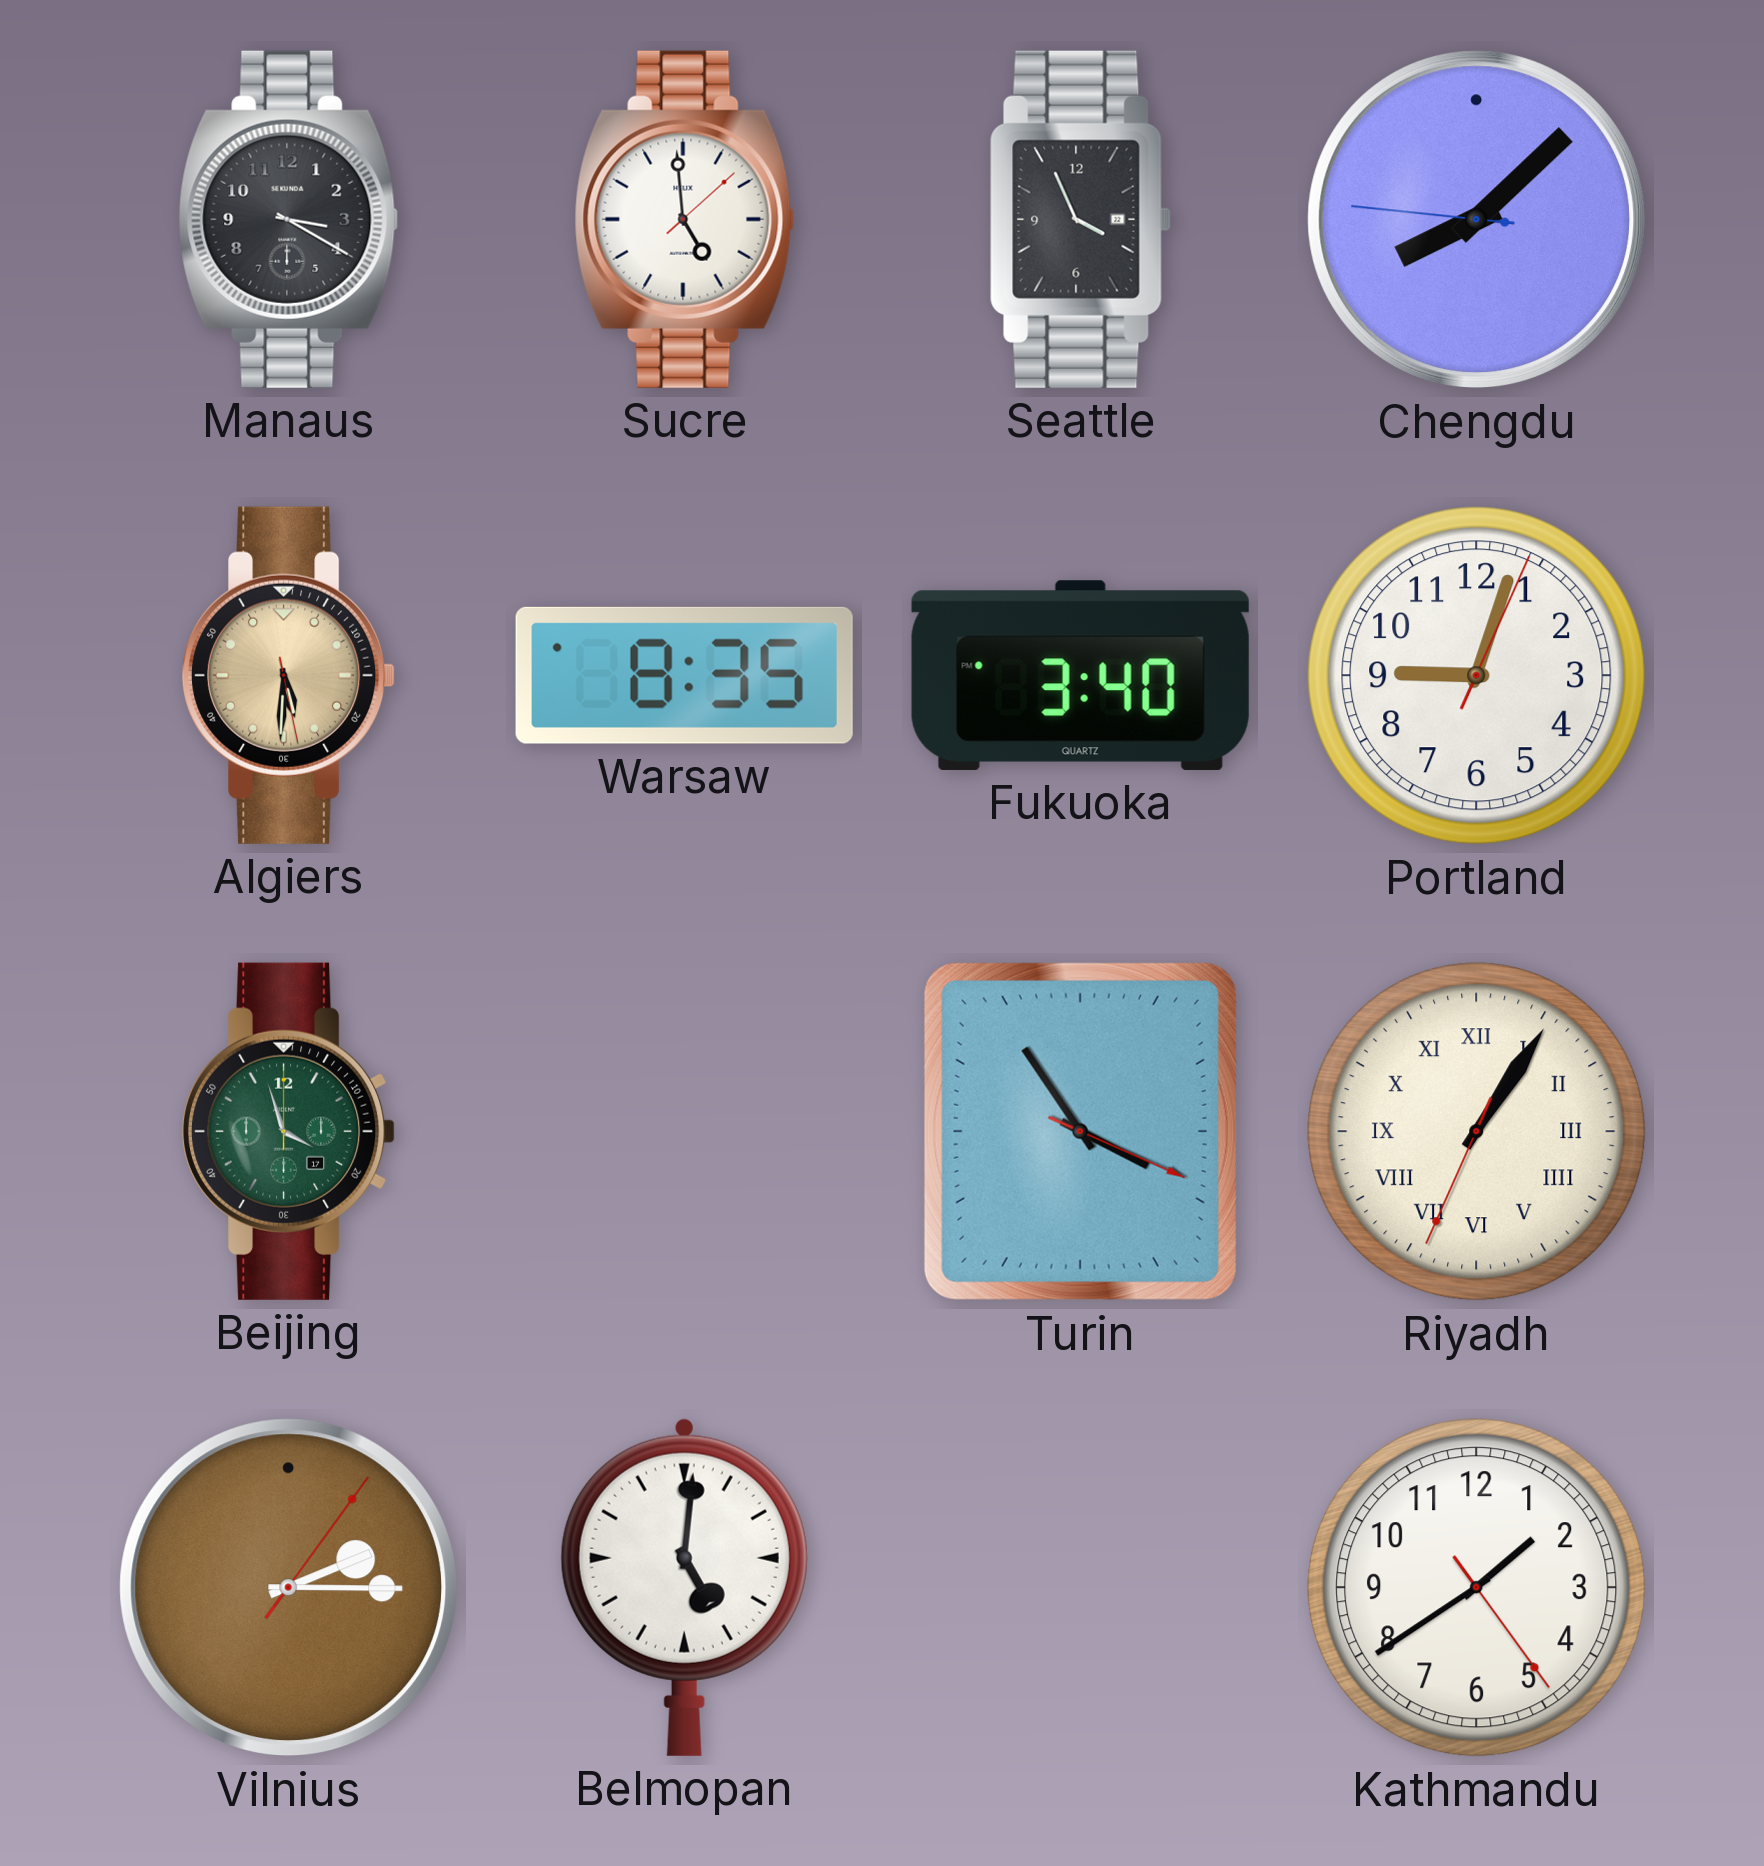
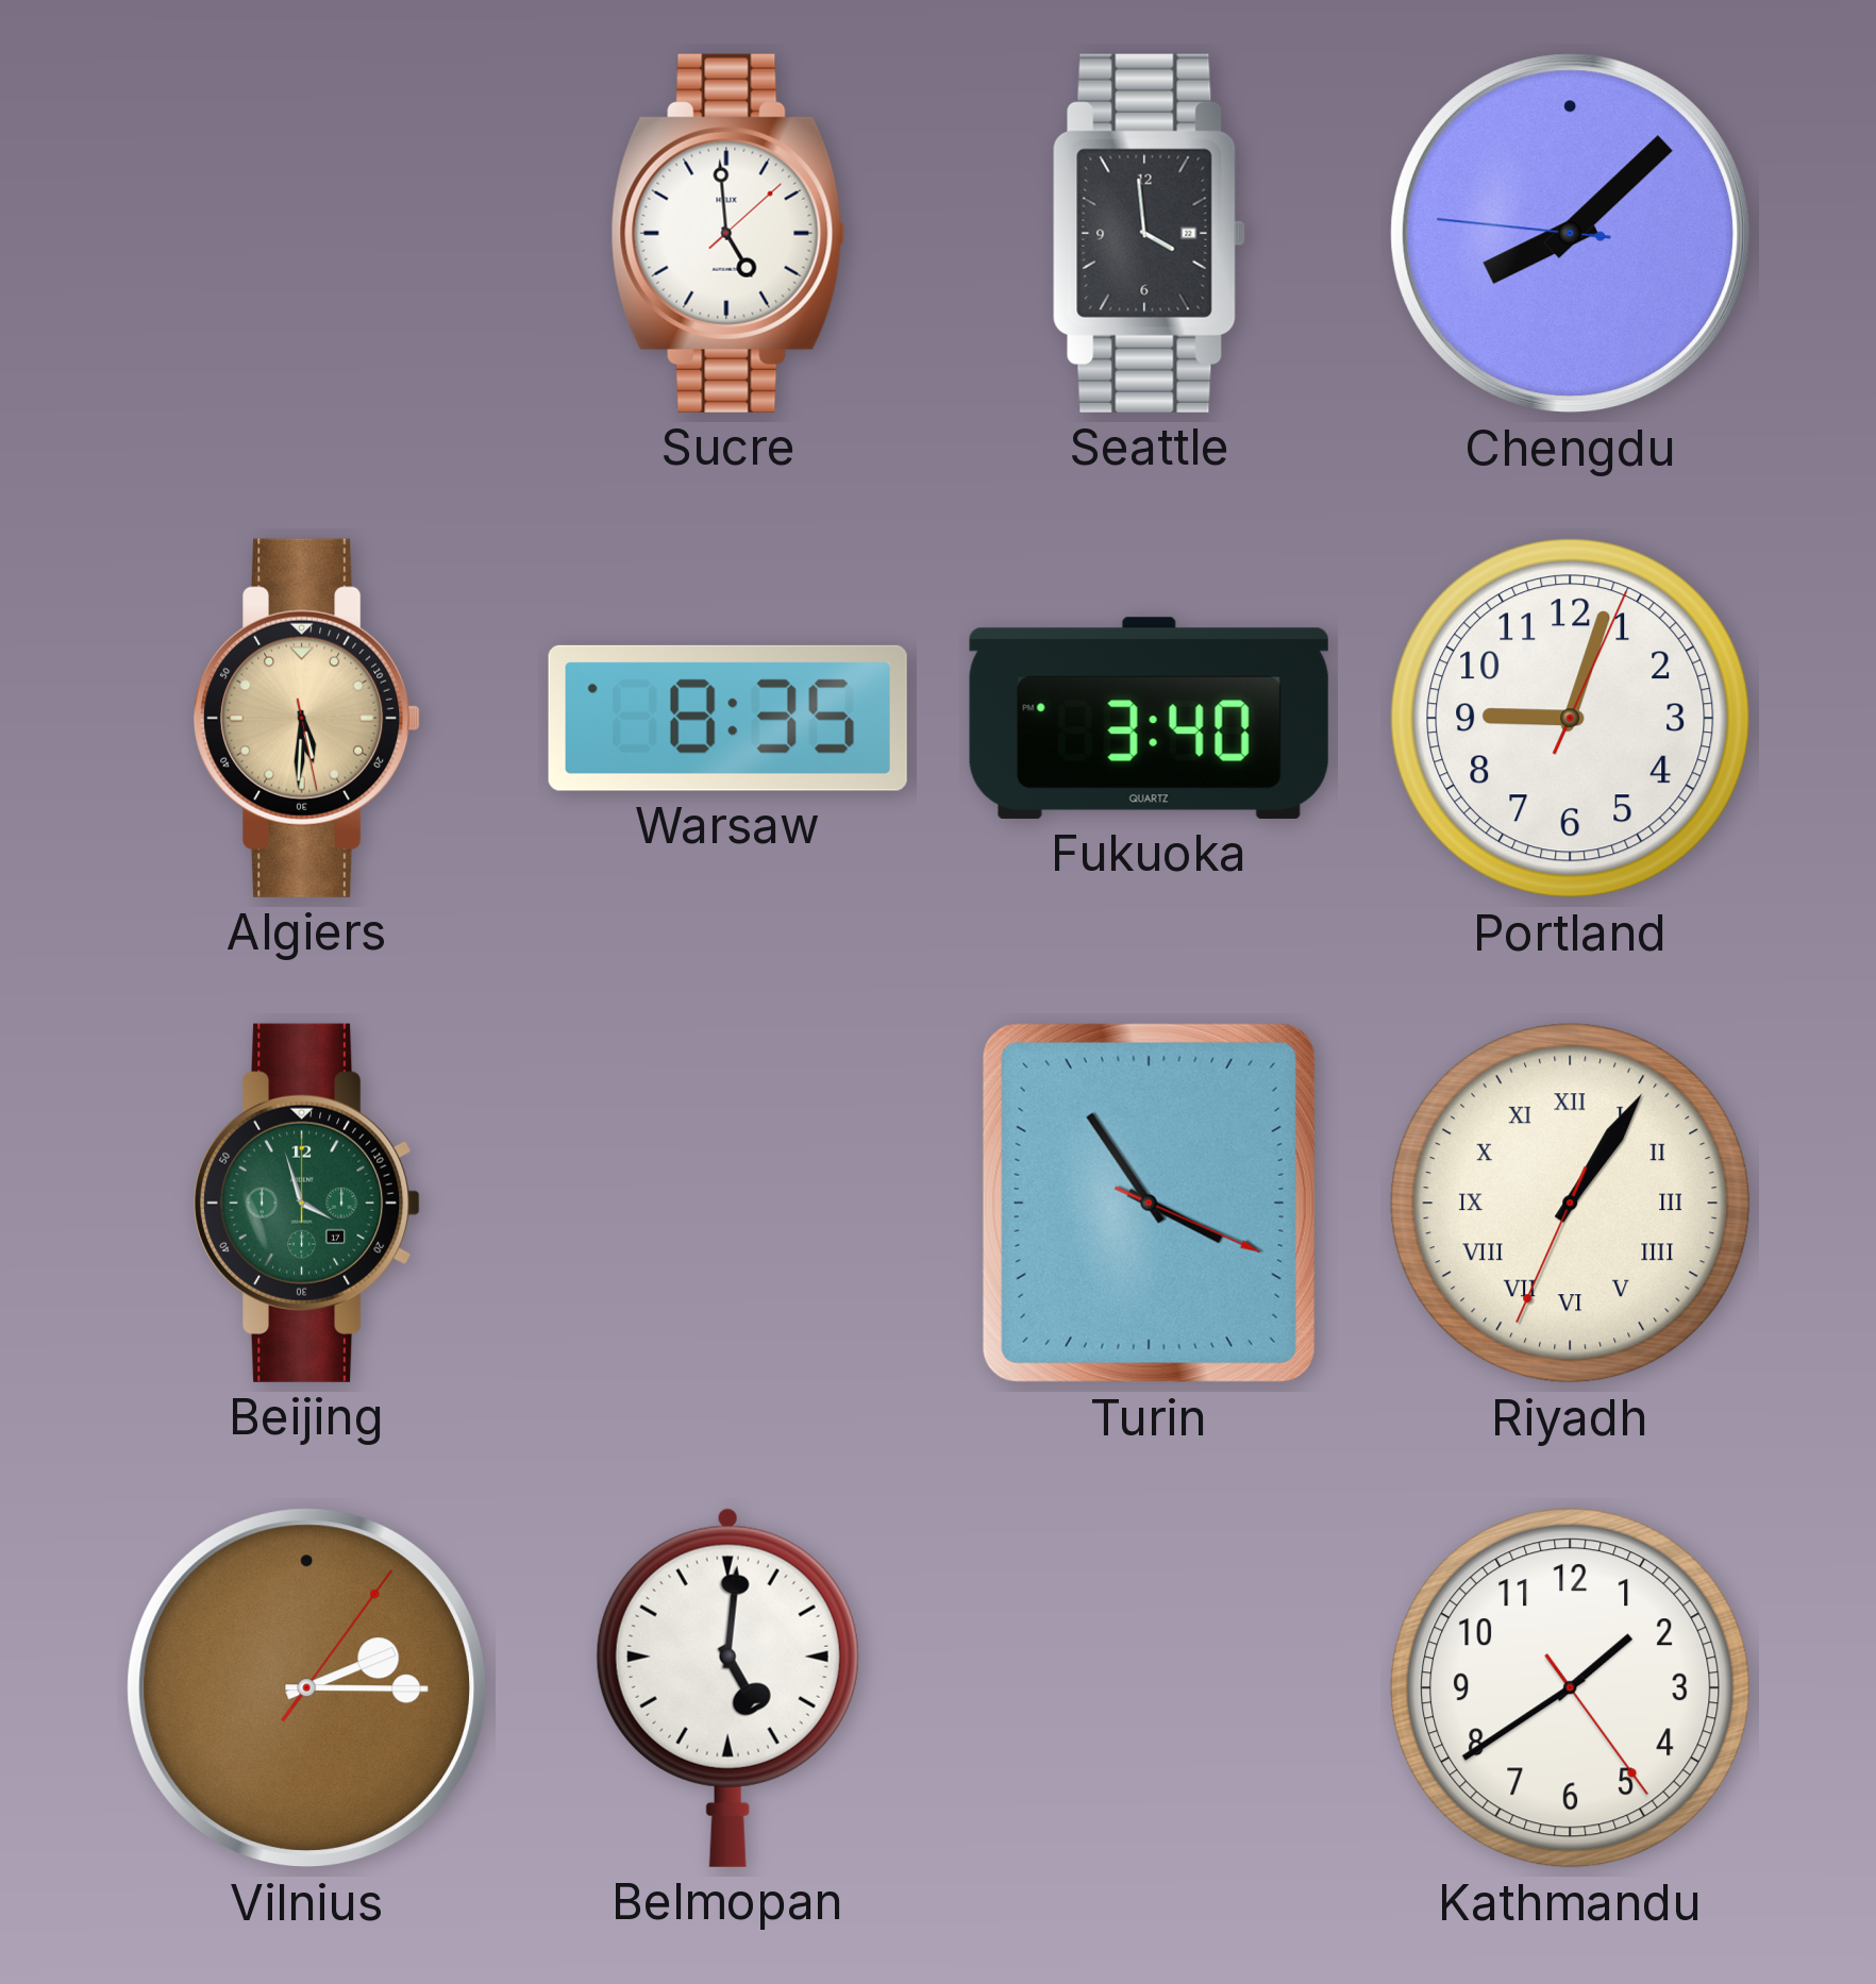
Manaus: 3:20 -> none (289, 219)
Seattle: 3:56 -> 3:59 (1149, 233)
